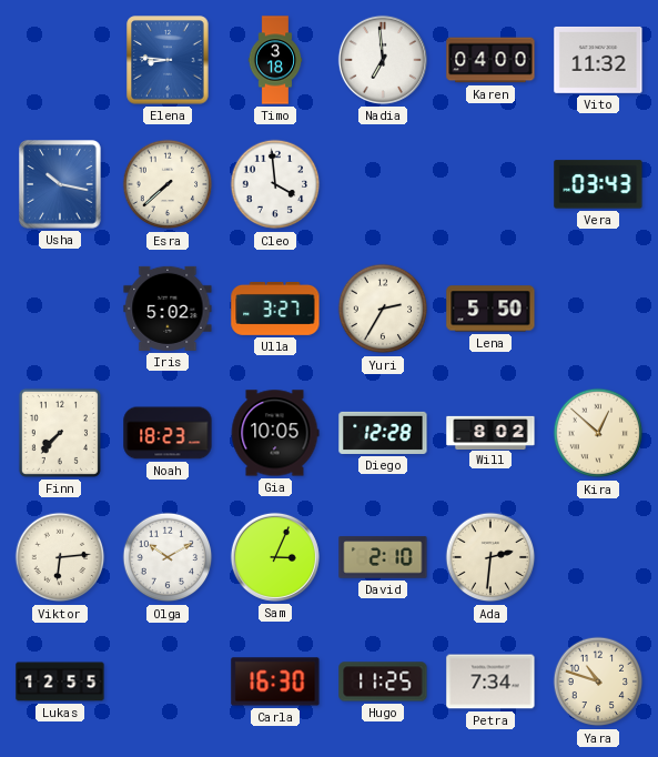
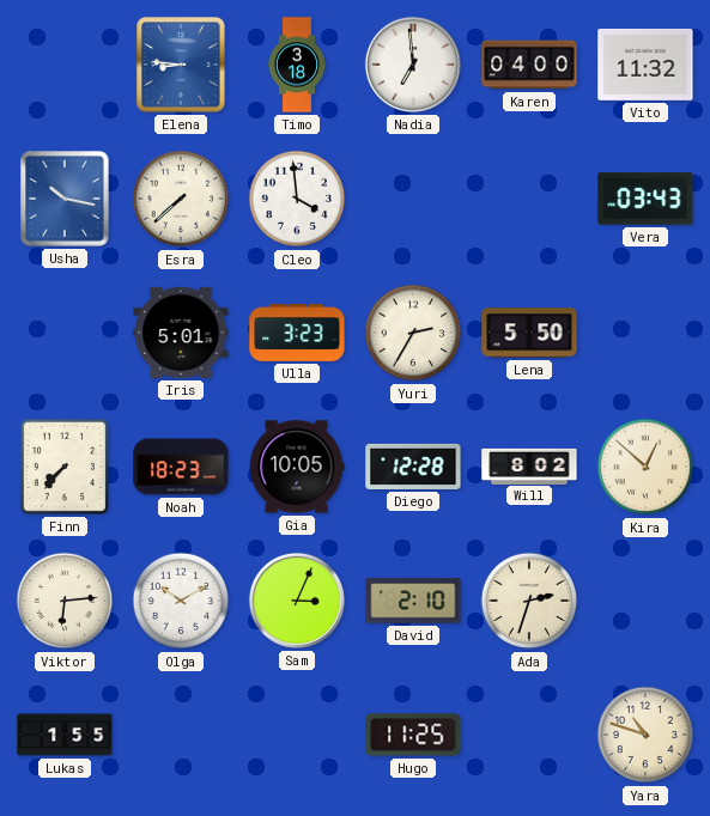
Iris: 5:02 -> 5:01 (181, 333)
Ulla: 3:27 -> 3:23 (297, 333)
Ada: 2:31 -> 2:33 (529, 601)
Lukas: 12:55 -> 1:55 (65, 735)
Carla: 16:30 -> none (275, 682)
Petra: 7:34 -> none (490, 682)
